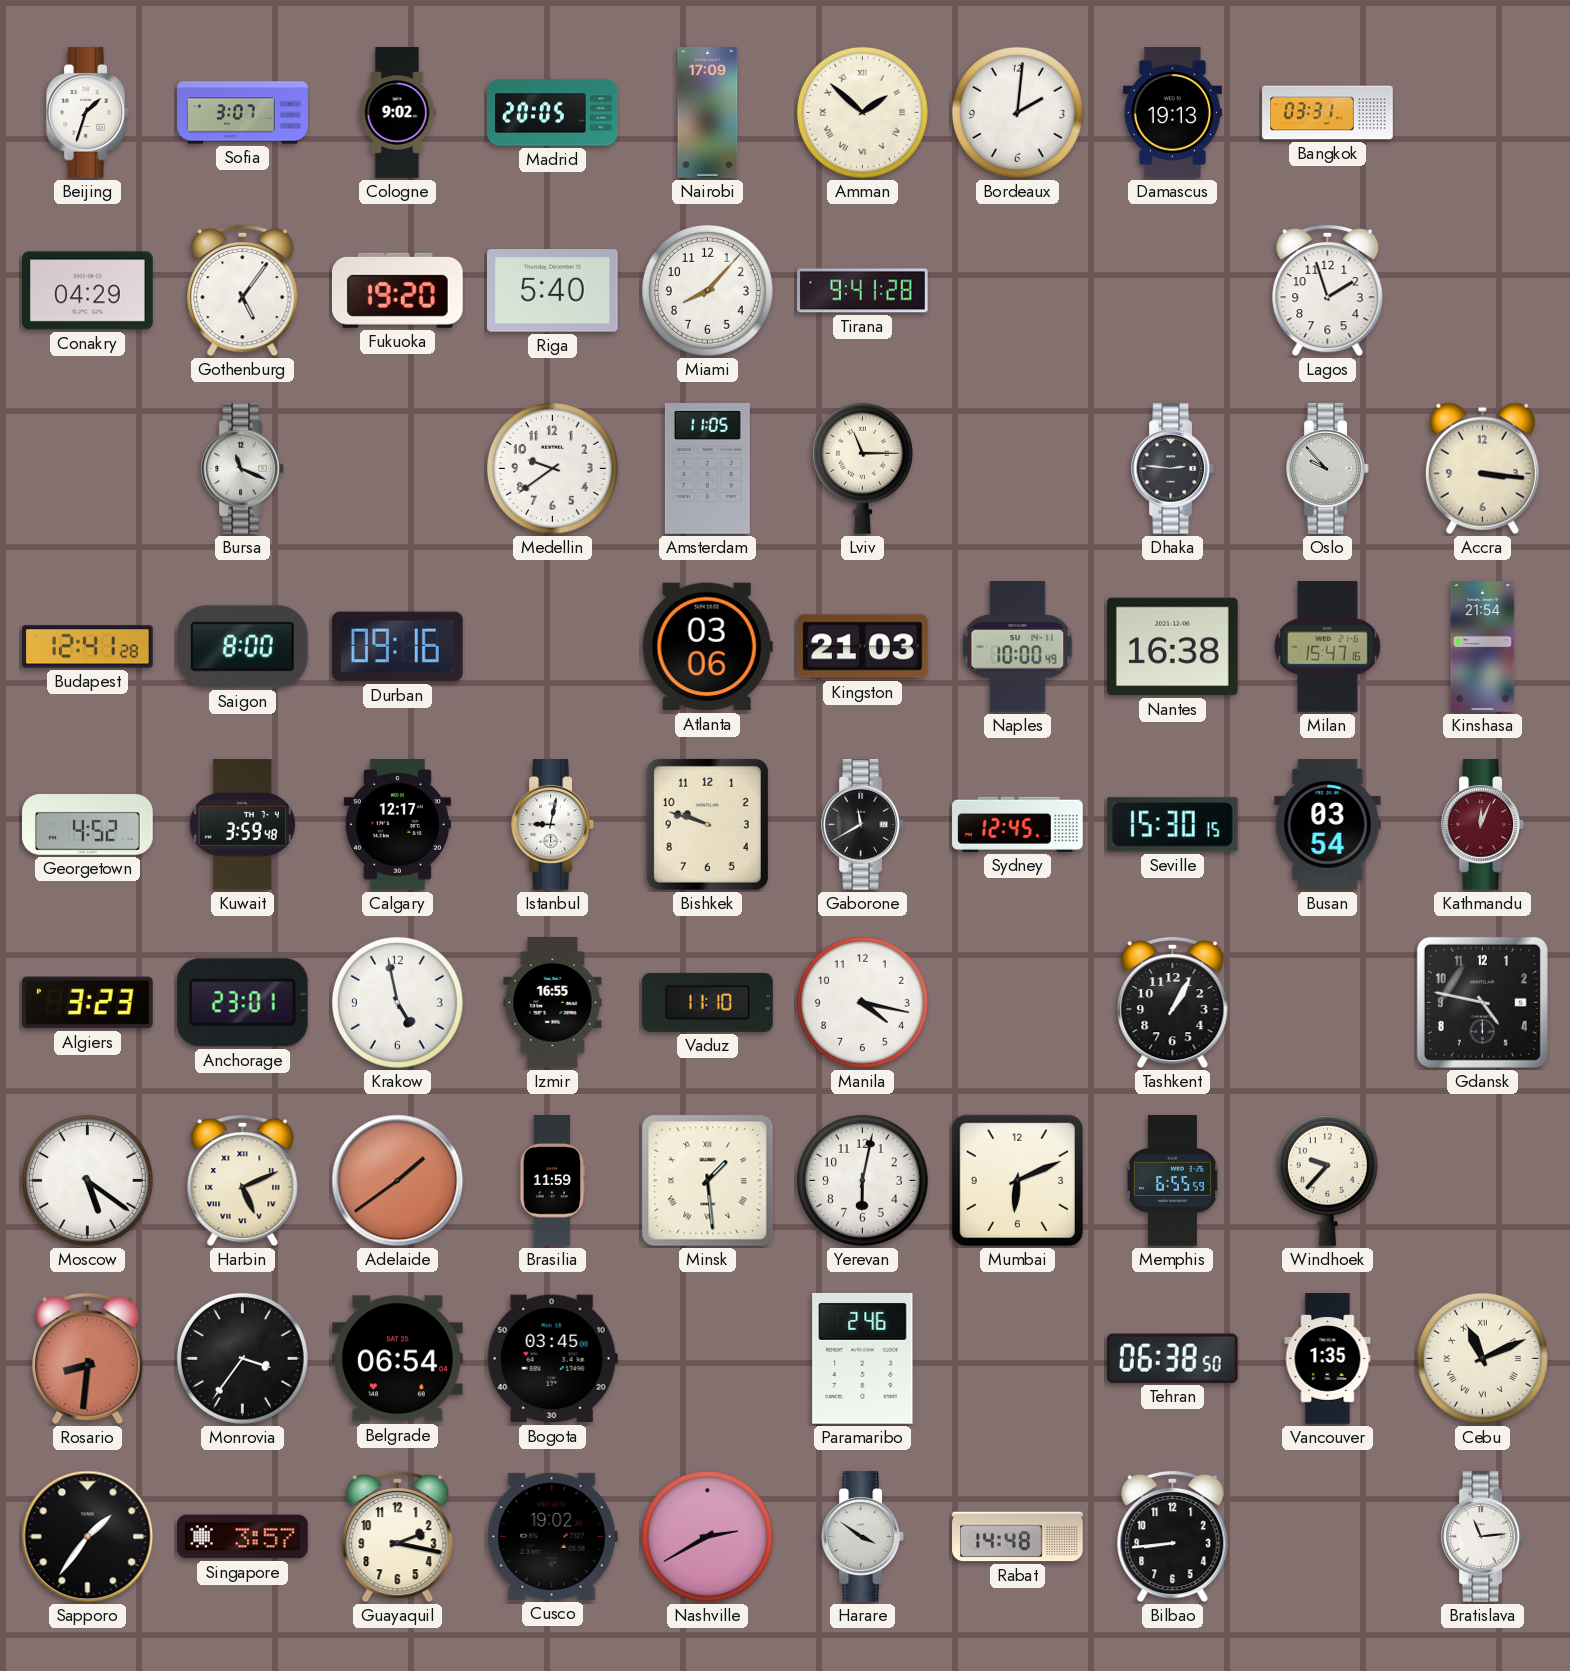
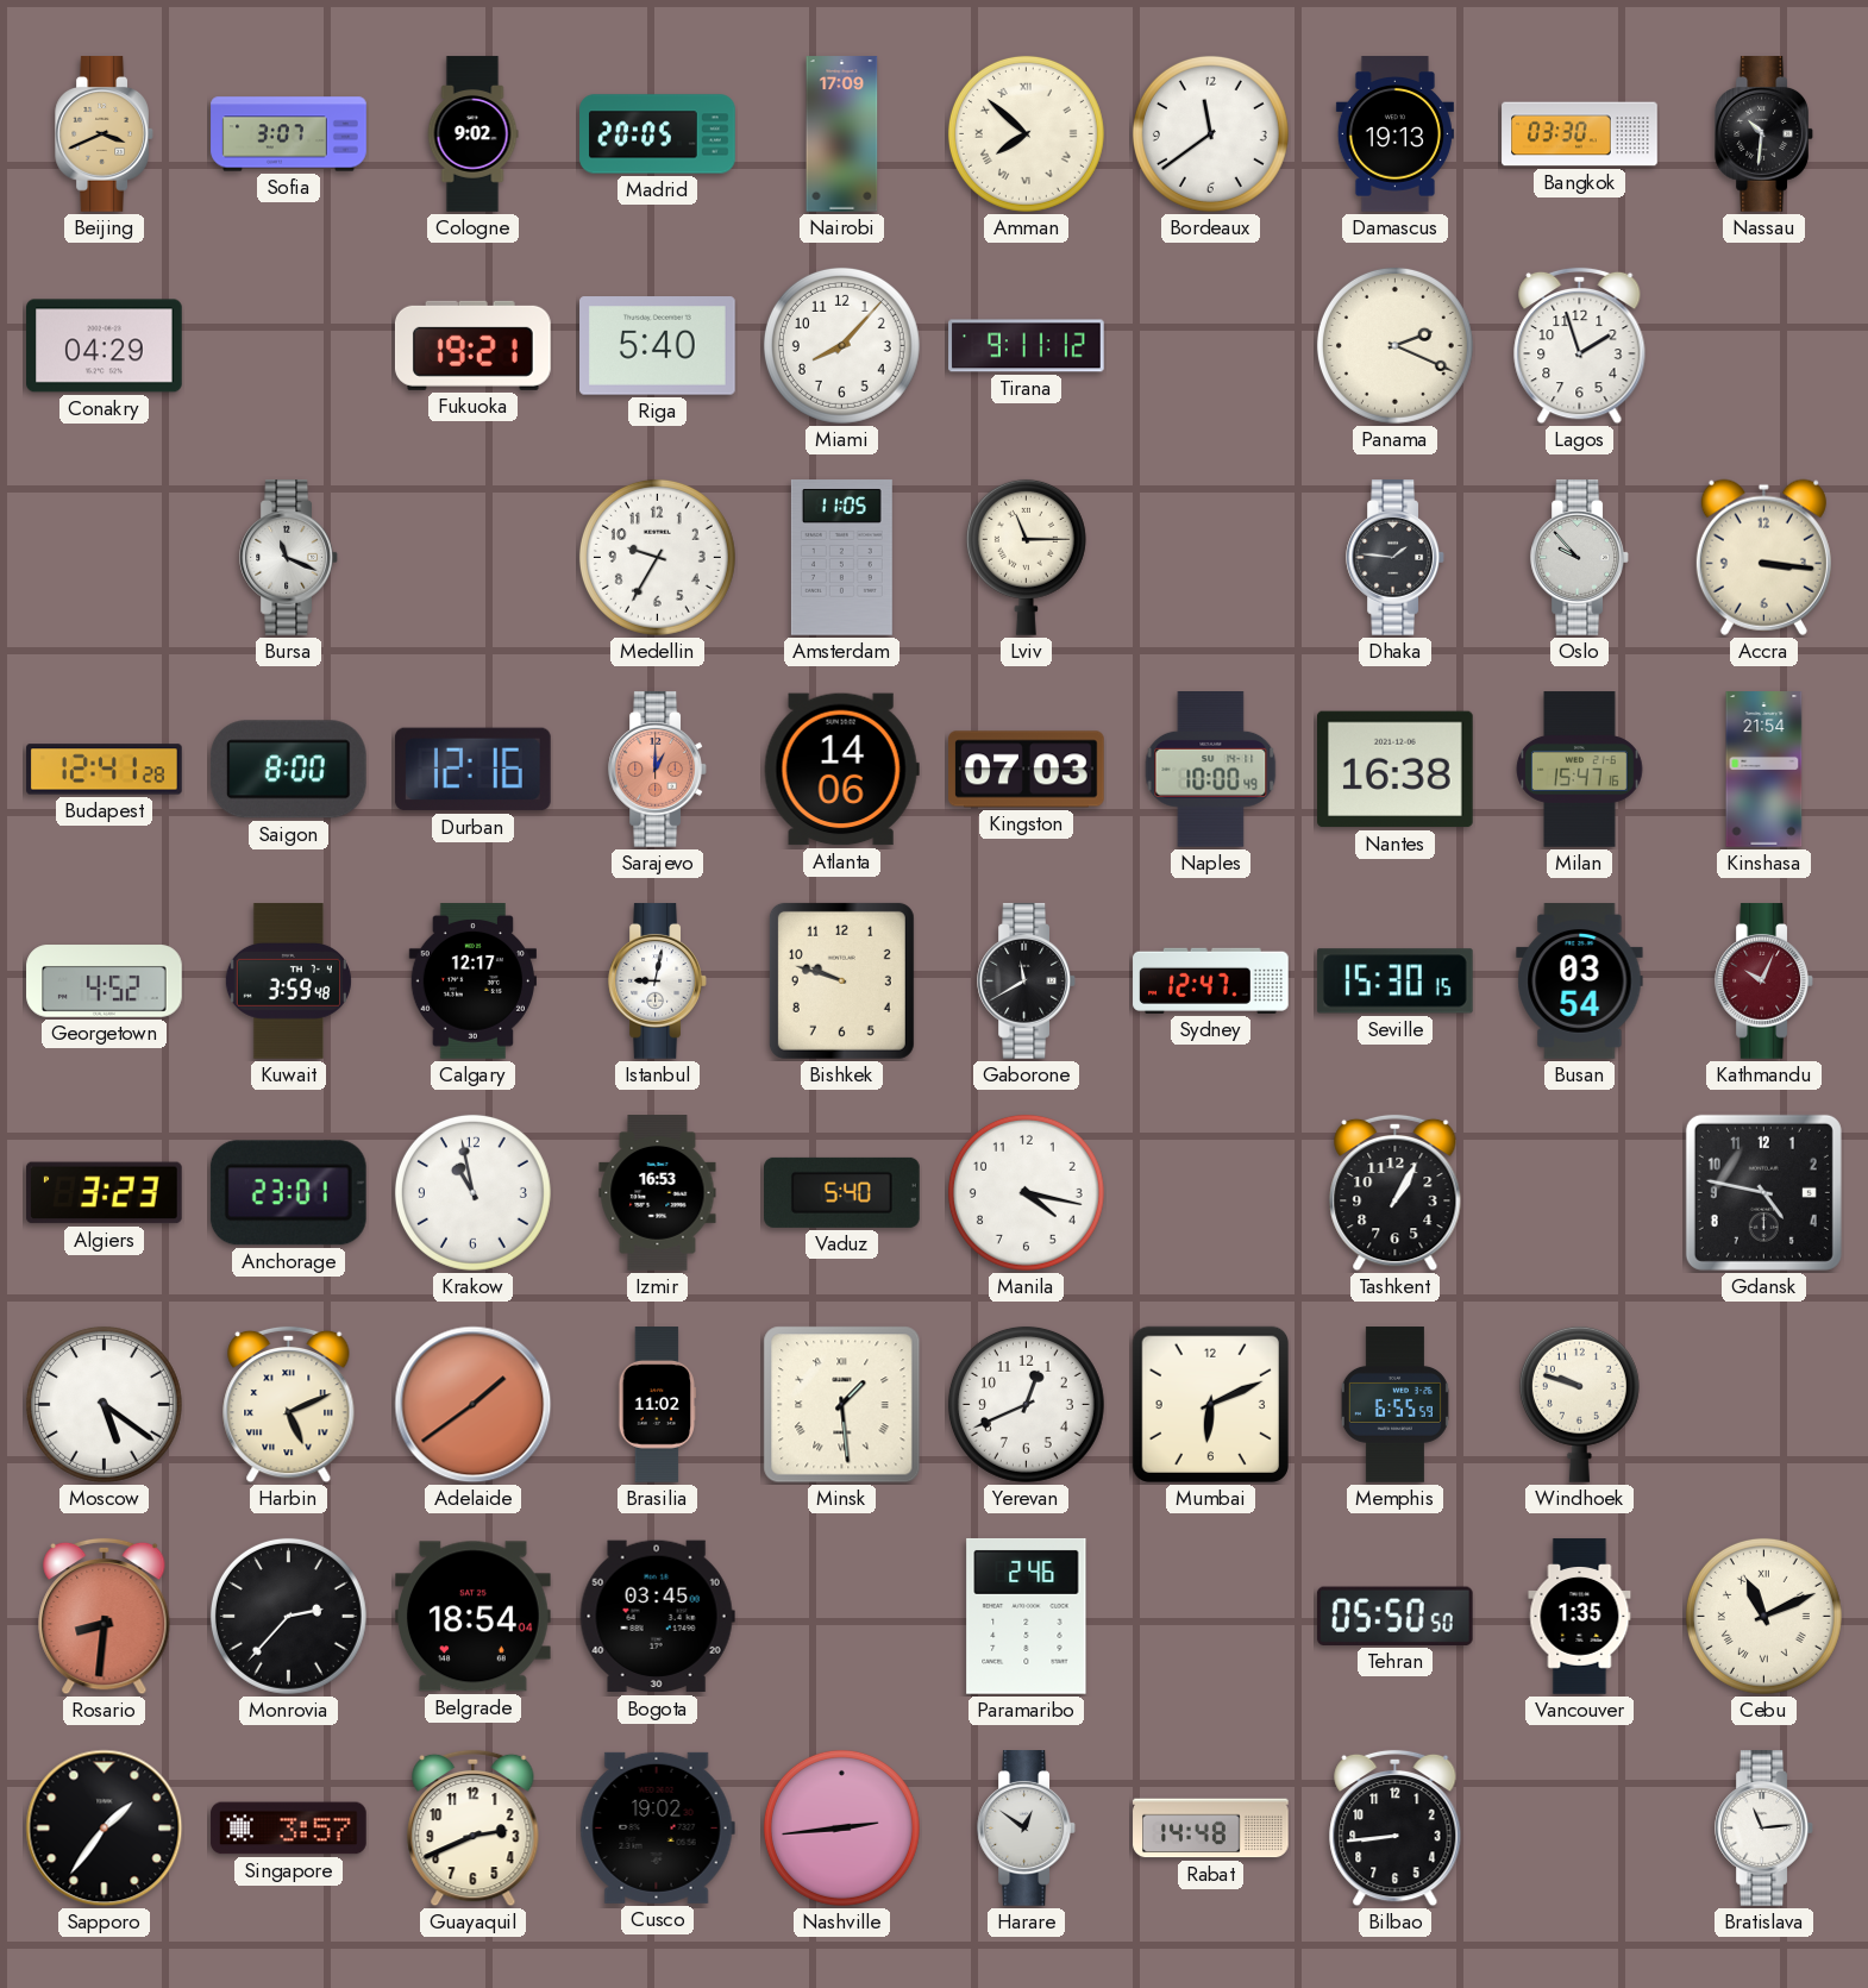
Beijing: 1:33 -> 3:41 (104, 134)
Beijing dial: white -> champagne (104, 134)
Amman: 1:52 -> 7:52 (1026, 133)
Bordeaux: 2:01 -> 11:39 (1210, 133)
Bangkok: 03:31 -> 03:30 (1580, 134)
Nassau: none -> 10:31 (1763, 134)
Gothenburg: 5:06 -> none (243, 291)
Fukuoka: 19:20 -> 19:21 (472, 345)
Tirana: 9:41 -> 9:11 (1027, 346)
Panama: none -> 2:19 (1394, 345)
Medellin: 9:39 -> 9:35 (657, 557)
Dhaka: 2:46 -> 1:46 (1394, 558)
Durban: 09:16 -> 12:16 (472, 770)
Sarajevo: none -> 1:00 (657, 770)
Atlanta: 03:06 -> 14:06 (841, 770)
Kingston: 21:03 -> 07:03 (1027, 770)
Sydney: 12:45 -> 12:47 (1211, 980)
Kathmandu: 12:04 -> 10:04 (1763, 982)
Krakow: 4:58 -> 10:58 (472, 1192)
Izmir: 16:55 -> 16:53 (658, 1193)
Vaduz: 11:10 -> 5:40 (842, 1192)
Brasilia: 11:59 -> 11:02 (658, 1405)
Yerevan: 6:02 -> 12:41 (1026, 1404)
Windhoek: 9:37 -> 9:48 (1579, 1404)
Monrovia: 3:36 -> 2:37 (288, 1616)
Belgrade: 06:54 -> 18:54 (474, 1617)
Tehran: 06:38 -> 05:50 (1394, 1616)
Guayaquil: 2:17 -> 2:41 (474, 1829)
Nashville: 2:40 -> 2:44 (841, 1827)
Harare: 3:51 -> 12:51 (1026, 1829)
